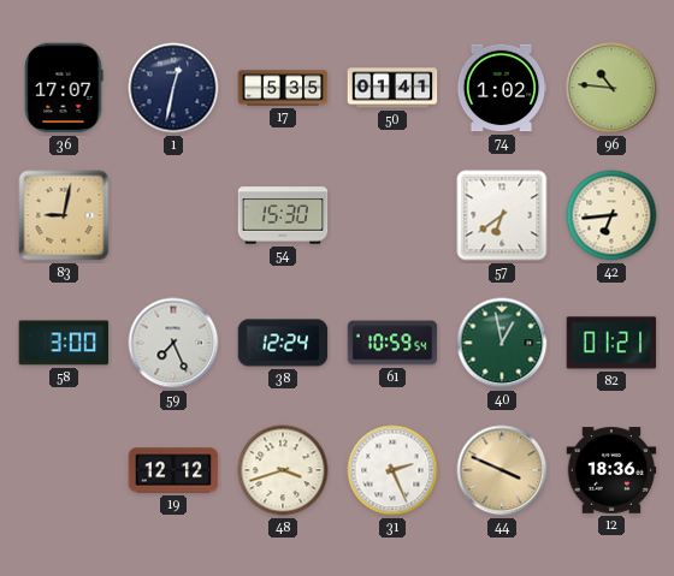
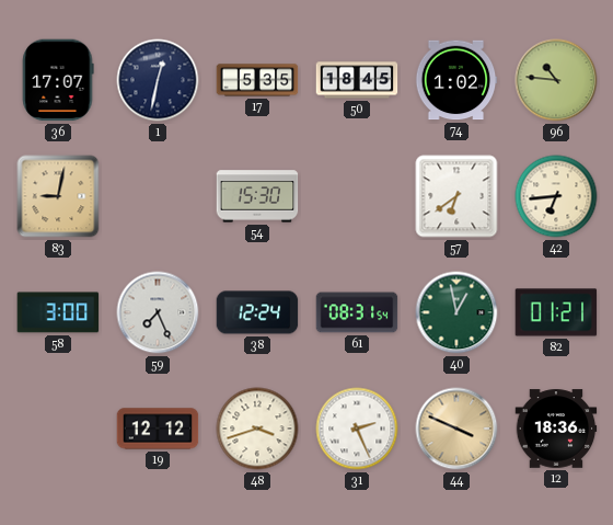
50: 01:41 -> 18:45 (357, 80)
61: 10:59 -> 08:31 (357, 312)
